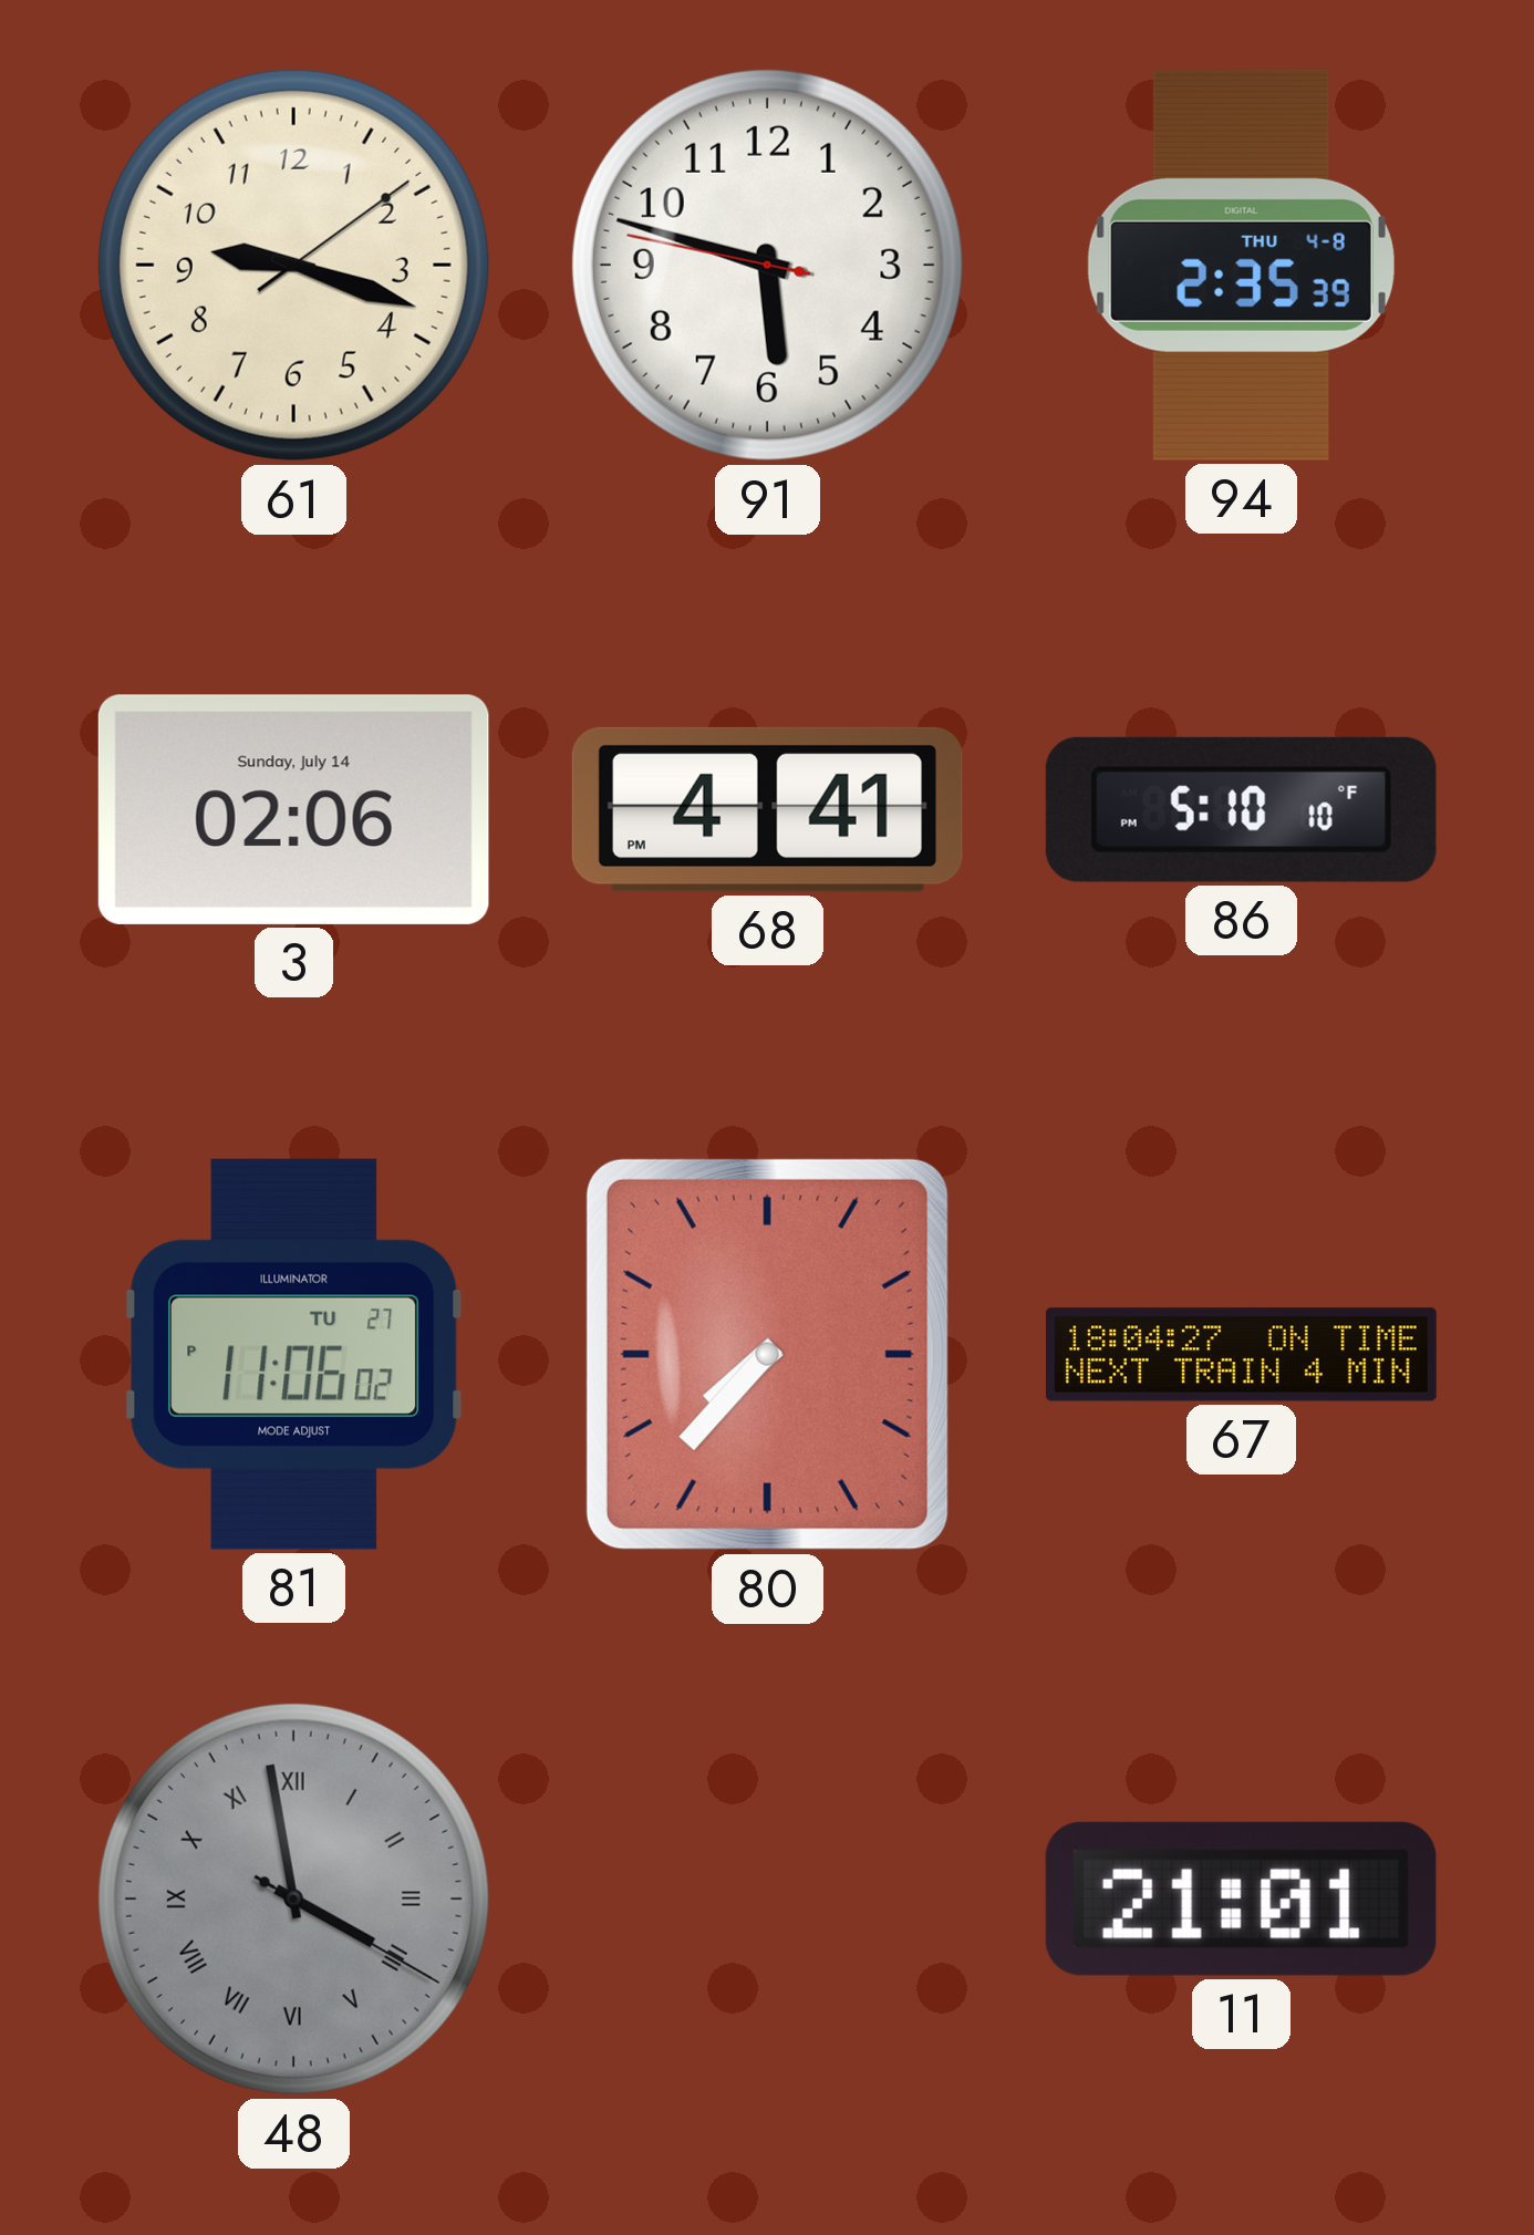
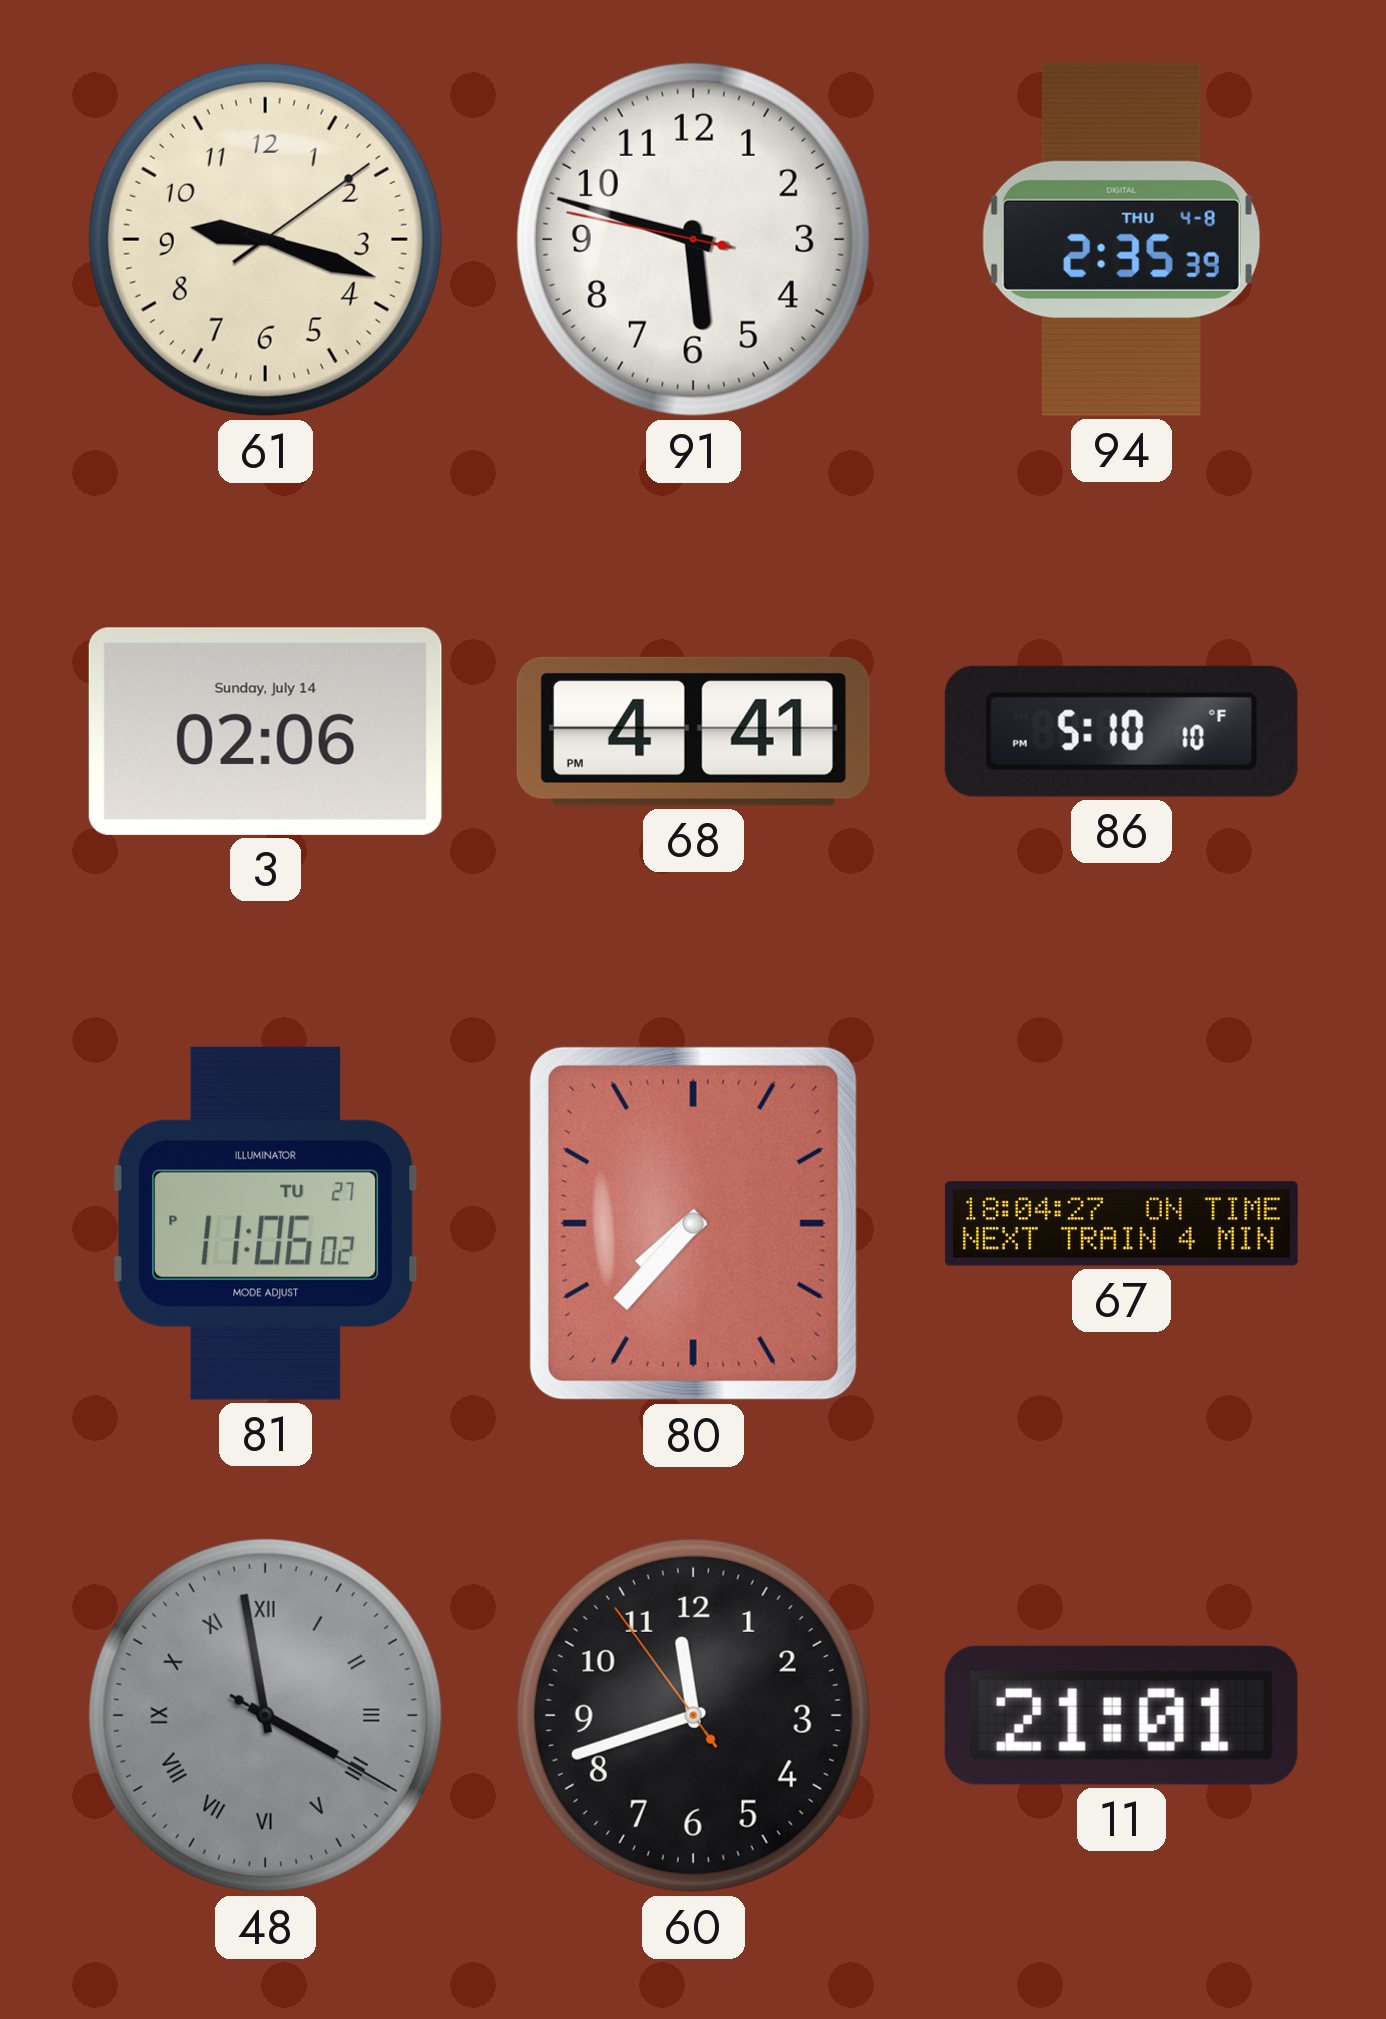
60: none -> 11:41 (693, 1715)
